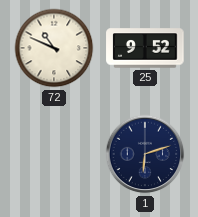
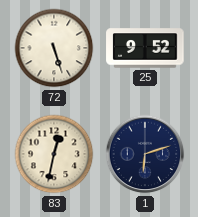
72: 10:49 -> 5:27 (54, 48)
83: none -> 12:32 (54, 154)
